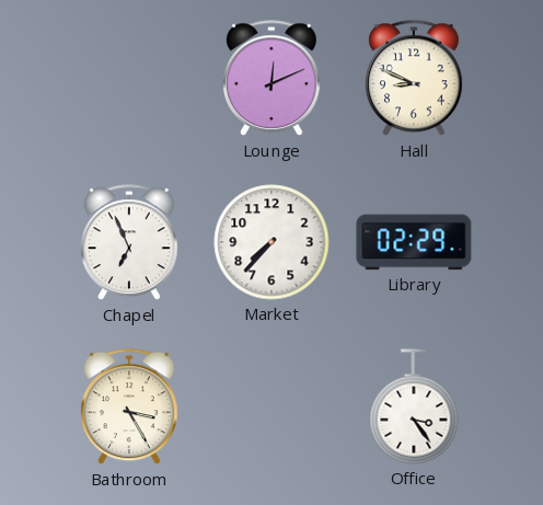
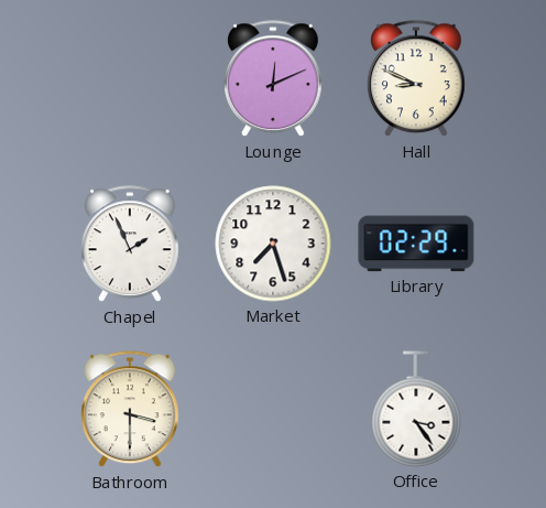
Chapel: 6:56 -> 1:56 (131, 245)
Market: 7:37 -> 7:27 (273, 244)
Bathroom: 3:25 -> 3:30 (131, 410)
